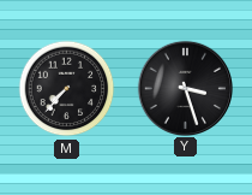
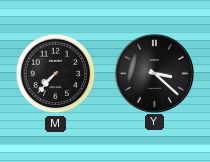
Y: 3:27 -> 3:22 (154, 73)
